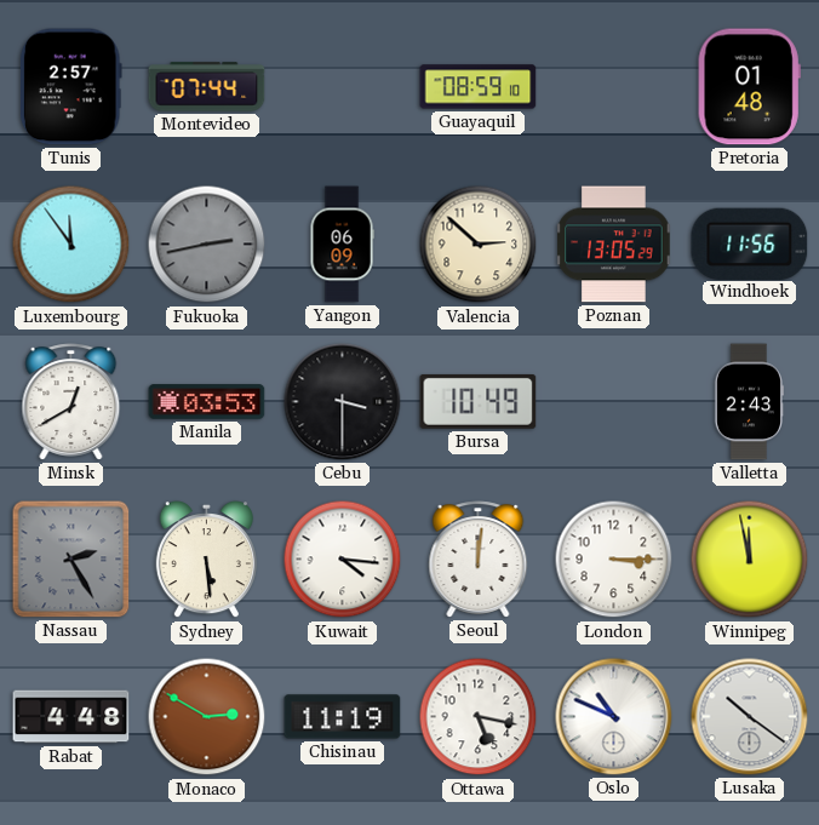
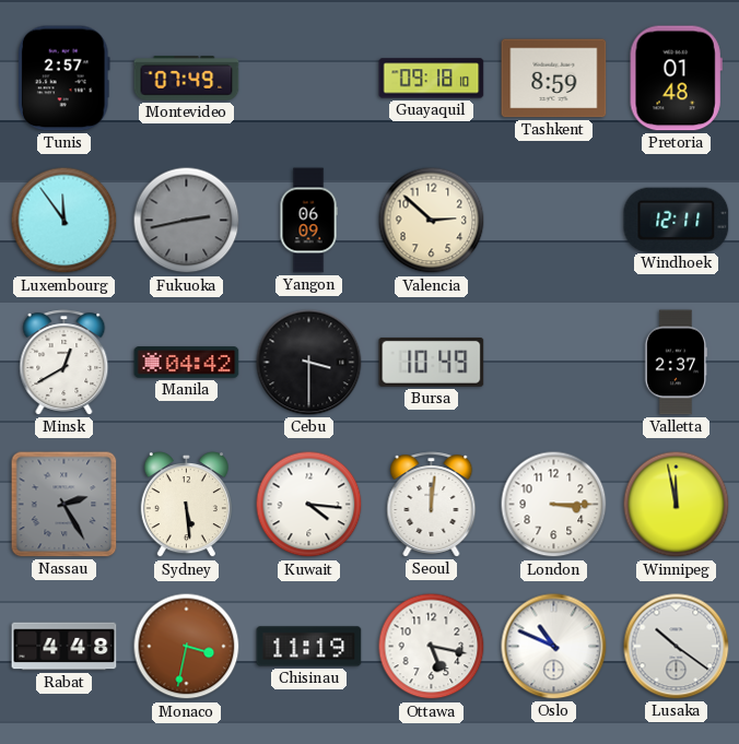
Montevideo: 07:44 -> 07:49 (187, 79)
Guayaquil: 08:59 -> 09:18 (432, 79)
Tashkent: none -> 8:59 (554, 79)
Poznan: 13:05 -> none (614, 245)
Windhoek: 11:56 -> 12:11 (677, 220)
Manila: 03:53 -> 04:42 (187, 363)
Valletta: 2:43 -> 2:37 (676, 363)
Monaco: 2:50 -> 3:32 (187, 647)
